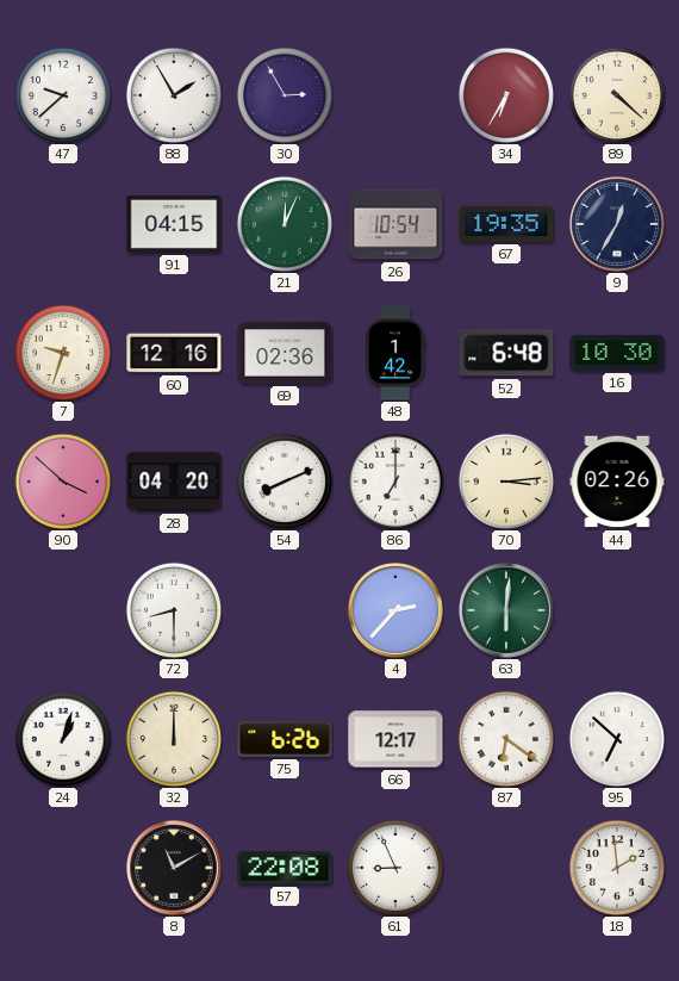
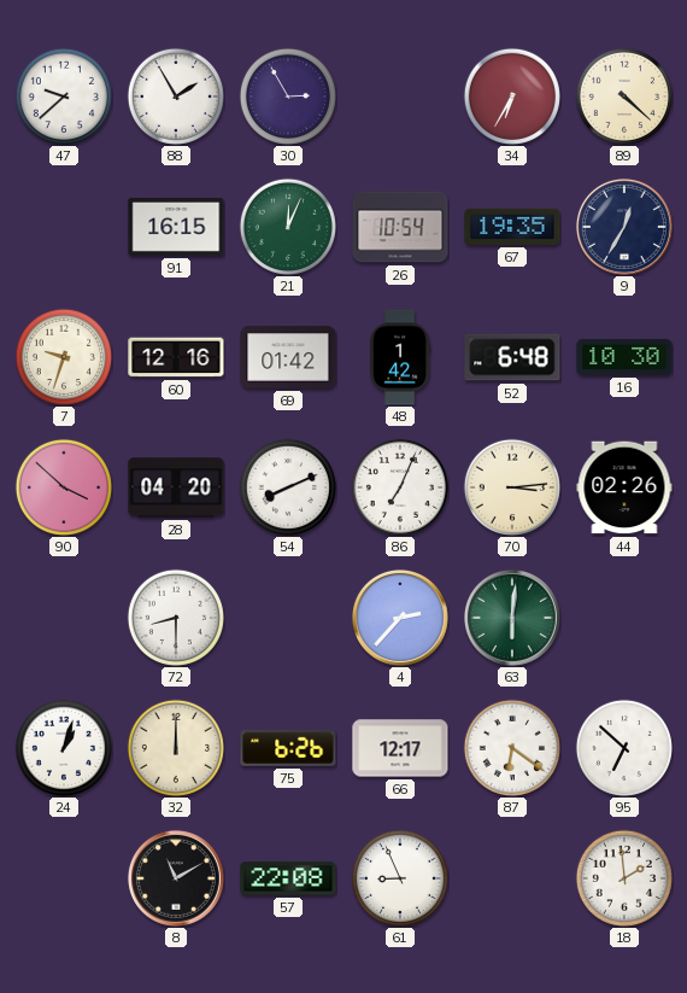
91: 04:15 -> 16:15 (176, 227)
69: 02:36 -> 01:42 (288, 357)
86: 7:00 -> 7:04 (400, 487)
